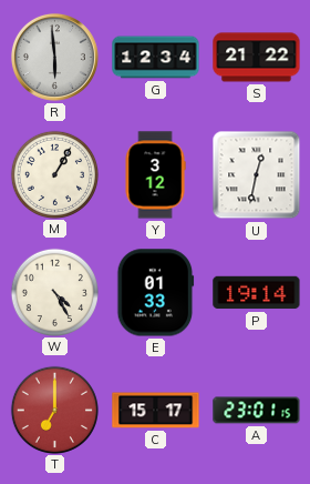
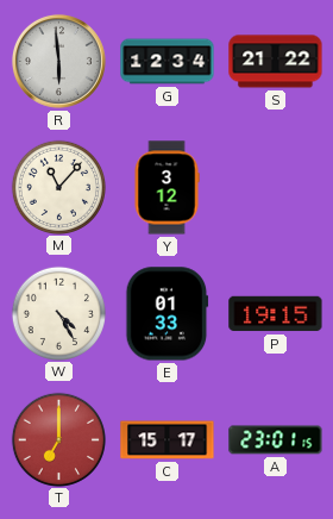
M: 1:05 -> 11:07 (58, 187)
U: 12:32 -> none (257, 175)
P: 19:14 -> 19:15 (276, 314)
